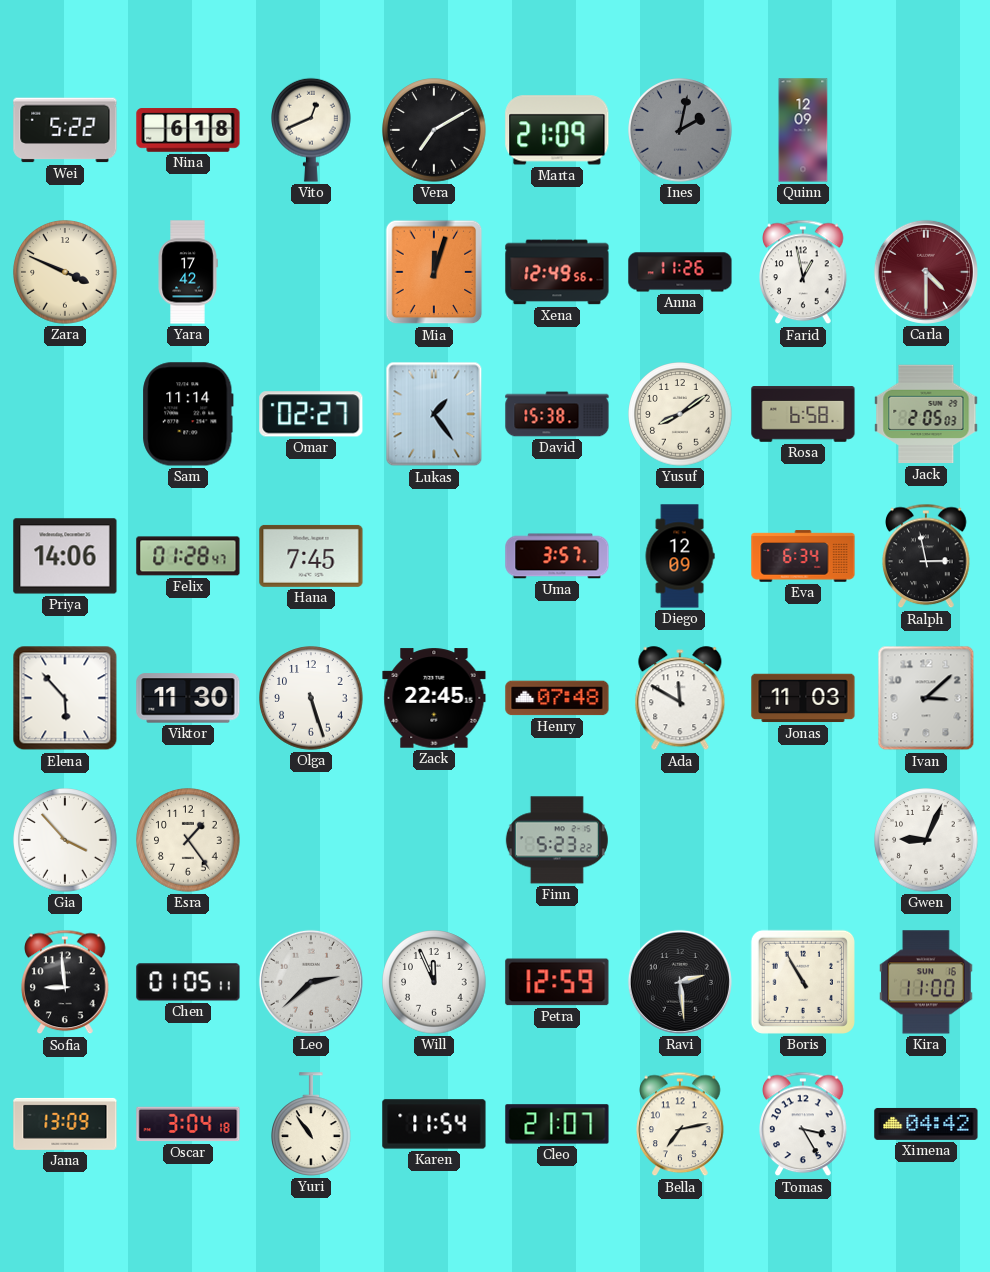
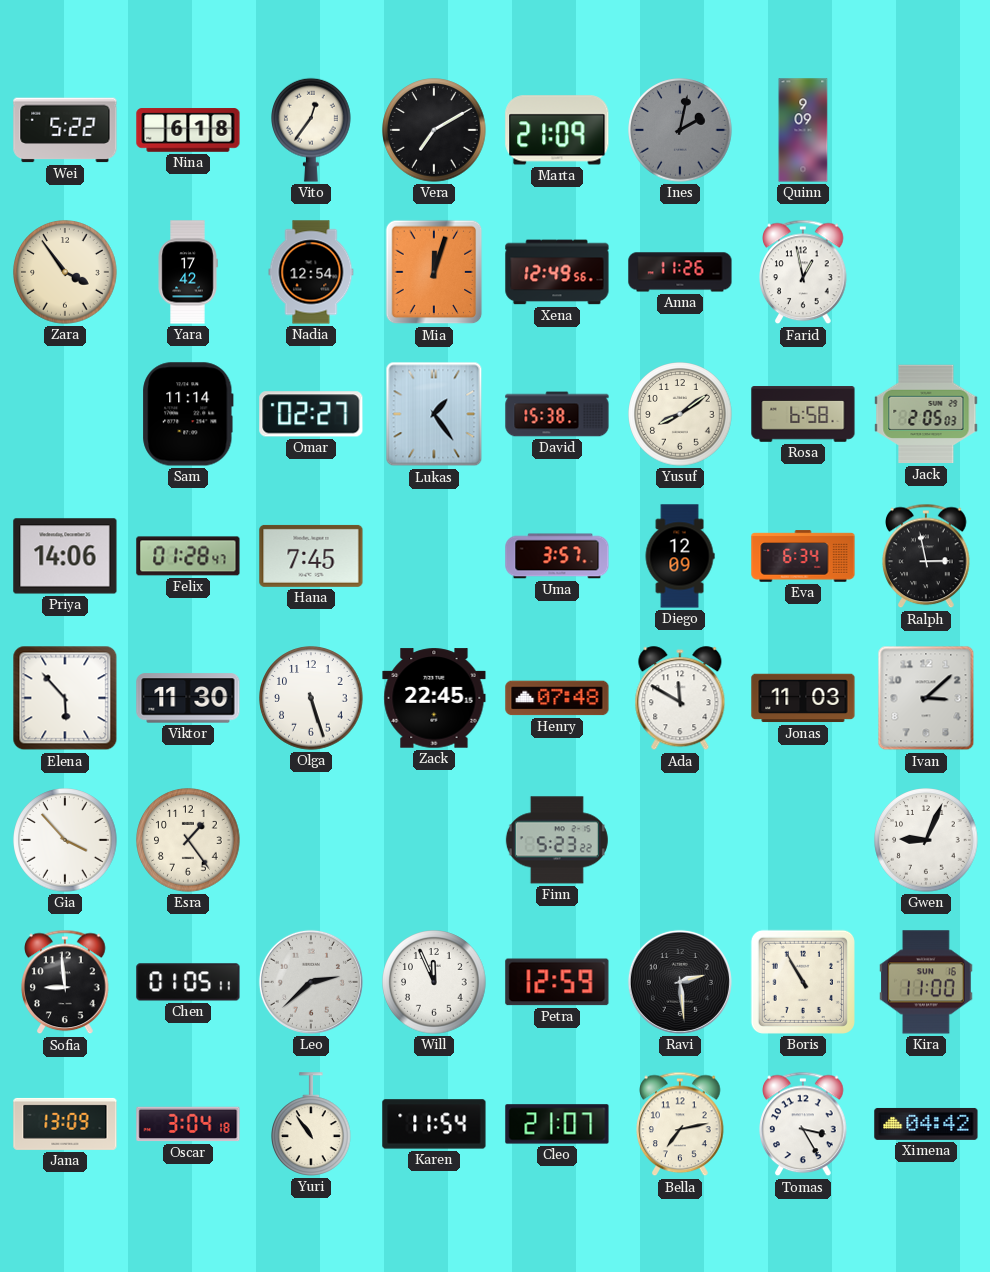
Vito: 12:41 -> 12:36 (312, 130)
Quinn: 12:09 -> 9:09 (803, 130)
Zara: 3:49 -> 3:54 (65, 272)
Nadia: none -> 12:54 (311, 272)
Carla: 4:30 -> none (926, 272)
